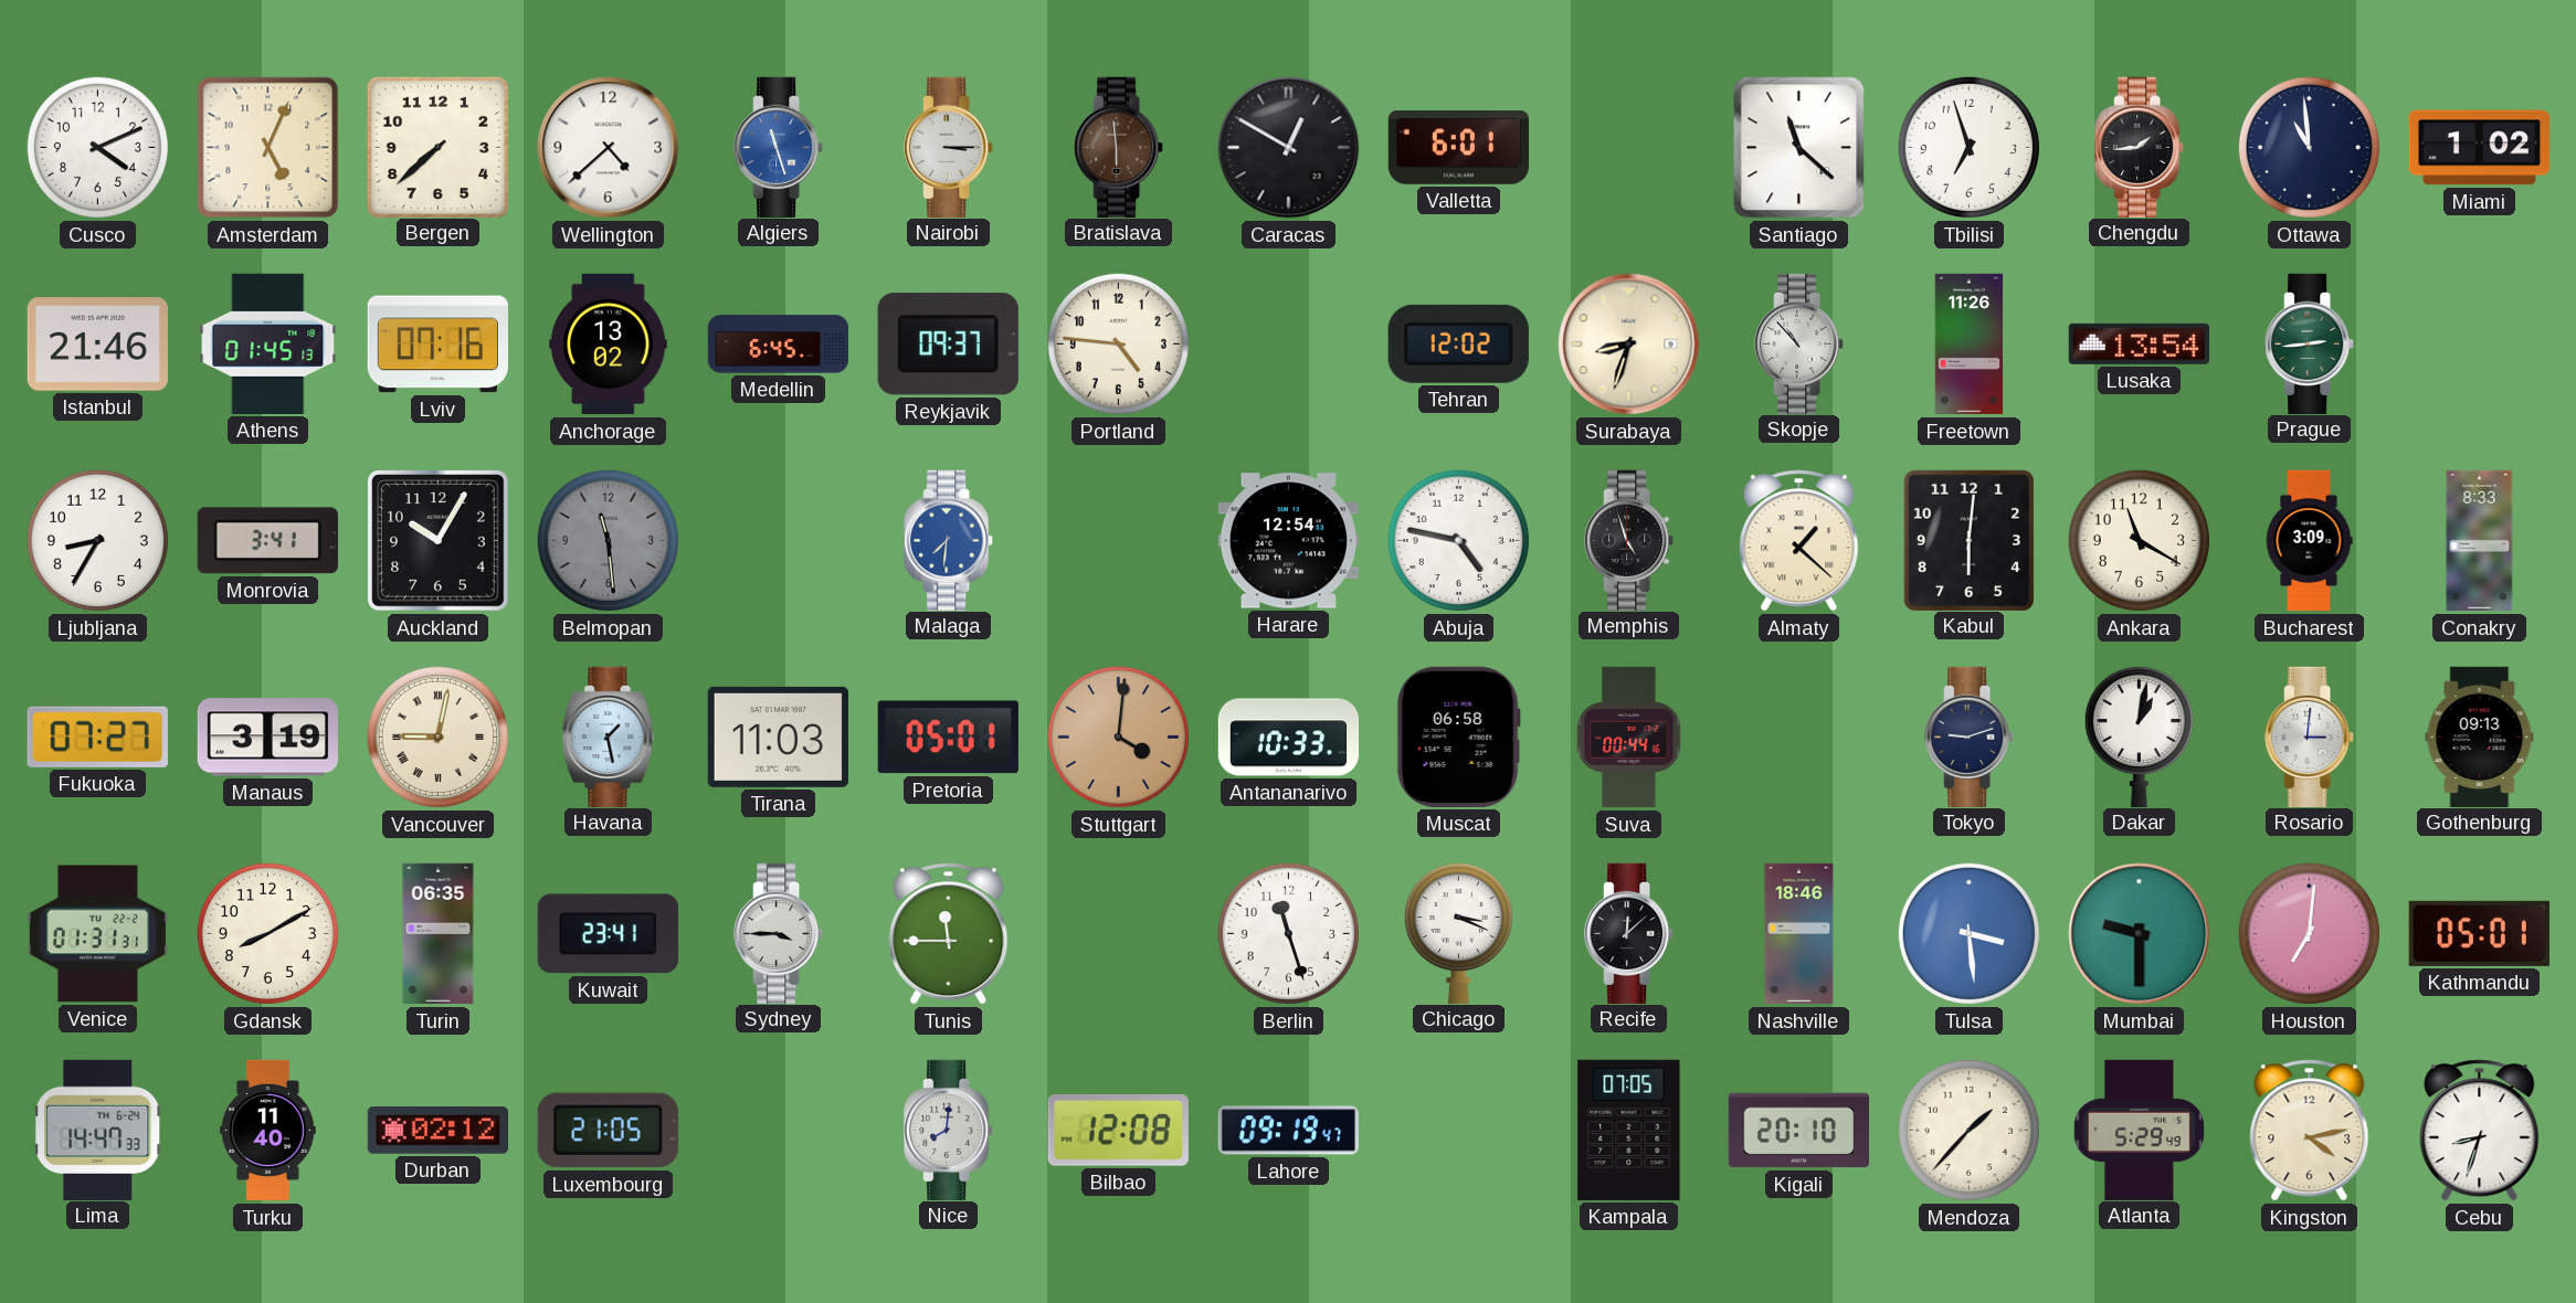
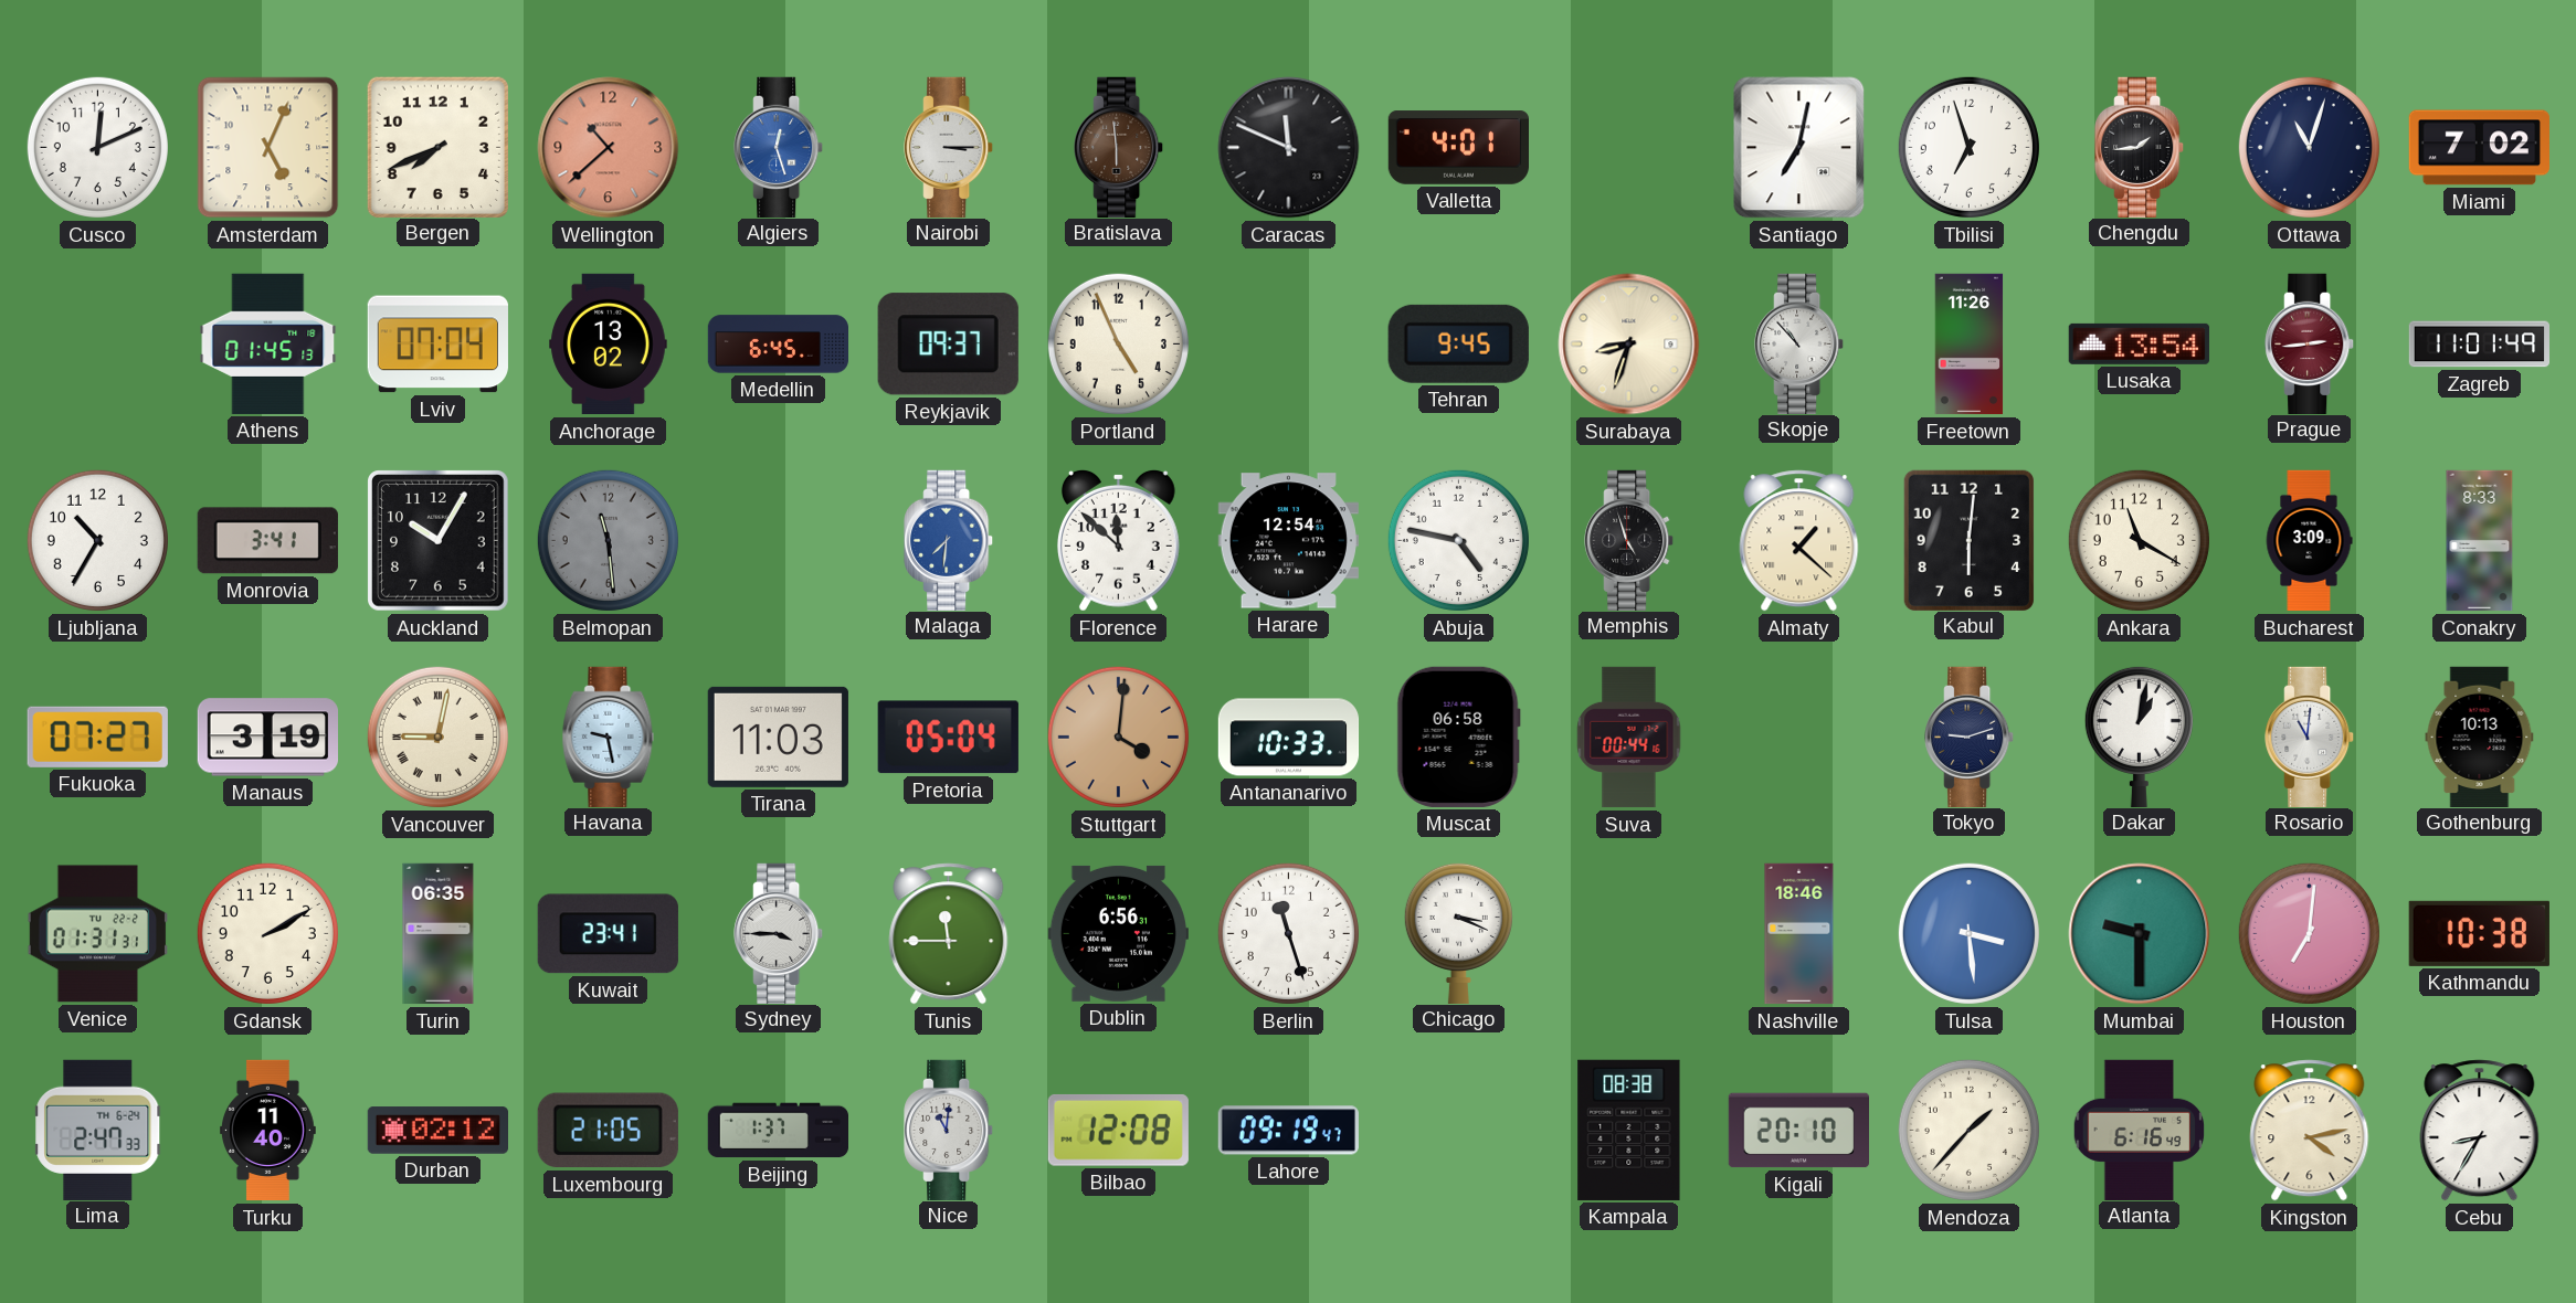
Cusco: 4:11 -> 12:11 (97, 147)
Bergen: 7:38 -> 7:41 (437, 147)
Wellington: 4:38 -> 10:38 (609, 148)
Wellington dial: white -> salmon (609, 148)
Algiers: 11:27 -> 12:27 (779, 147)
Caracas: 12:50 -> 11:49 (1289, 148)
Valletta: 6:01 -> 4:01 (1458, 148)
Santiago: 11:22 -> 7:02 (1799, 148)
Ottawa: 10:59 -> 11:03 (2309, 147)
Miami: 1:02 -> 7:02 (2479, 148)
Istanbul: 21:46 -> none (97, 345)
Lviv: 07:16 -> 07:04 (437, 345)
Portland: 4:46 -> 4:56 (1118, 343)
Tehran: 12:02 -> 9:45 (1458, 343)
Prague dial: green -> burgundy (2310, 343)
Zagreb: none -> 11:01 (2480, 345)
Ljubljana: 8:35 -> 10:35 (97, 540)
Florence: none -> 11:52 (1118, 540)
Havana: 1:28 -> 9:28 (609, 737)
Pretoria: 05:01 -> 05:04 (948, 738)
Rosario: 3:01 -> 11:01 (2310, 737)
Gothenburg: 09:13 -> 10:13 (2480, 737)
Gdansk: 8:10 -> 2:10 (267, 933)
Dublin: none -> 6:56 (1118, 933)
Recife: 12:08 -> none (1629, 933)
Kathmandu: 05:01 -> 10:38 (2479, 933)
Lima: 14:47 -> 2:47 (98, 1130)
Beijing: none -> 1:37 (778, 1131)
Nice: 8:01 -> 11:01 (949, 1130)
Kampala: 07:05 -> 08:38 (1629, 1130)
Atlanta: 5:29 -> 6:16 (2140, 1130)
Cebu: 8:33 -> 8:35 (2480, 1131)
